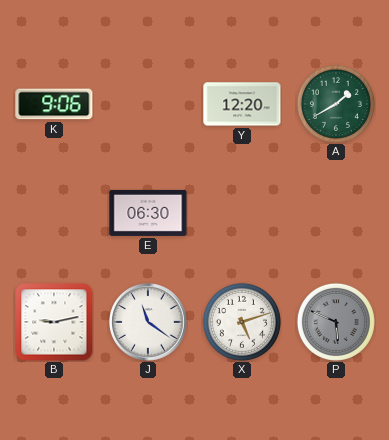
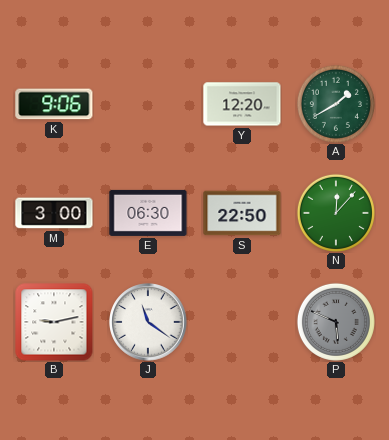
M: none -> 3:00 (54, 213)
S: none -> 22:50 (242, 213)
N: none -> 12:07 (336, 213)
X: 5:12 -> none (242, 322)
